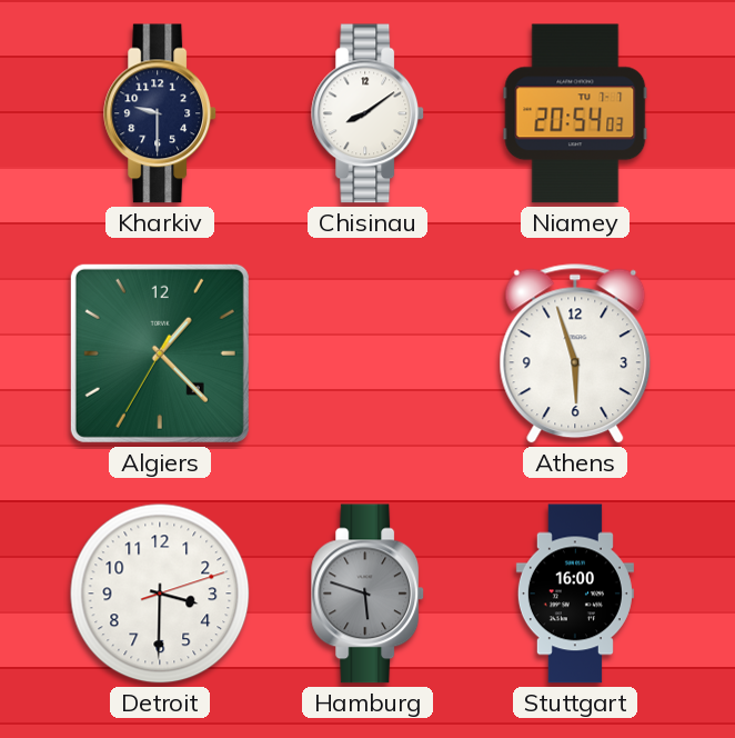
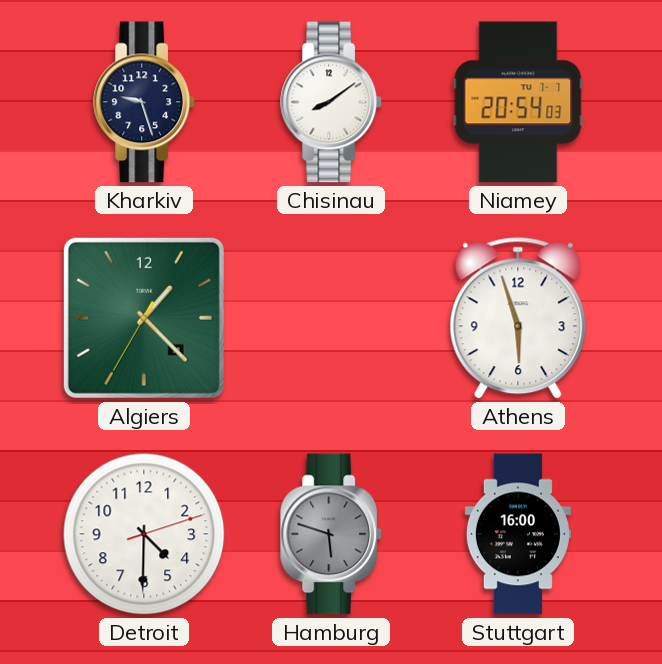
Kharkiv: 9:30 -> 9:27 (145, 102)
Detroit: 3:30 -> 4:30 (144, 534)
